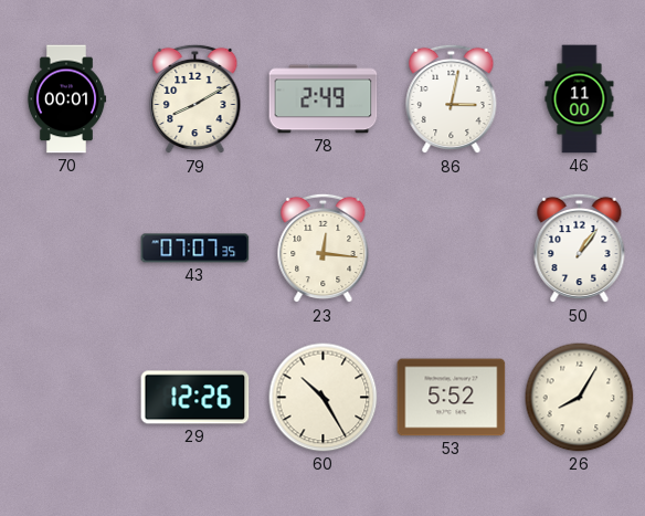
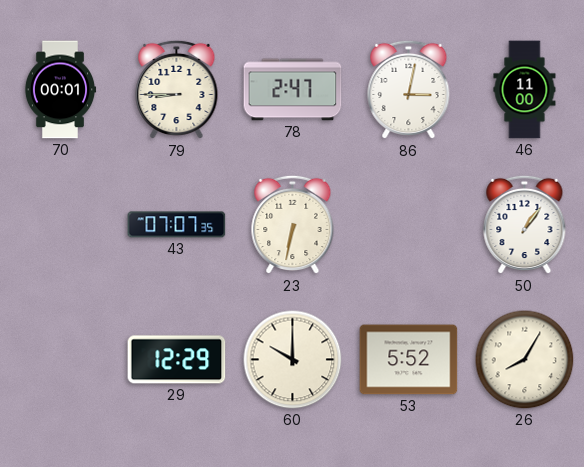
79: 8:10 -> 8:45 (177, 90)
78: 2:49 -> 2:47 (293, 90)
23: 12:16 -> 6:32 (293, 225)
29: 12:26 -> 12:29 (177, 360)
60: 10:25 -> 10:00 (293, 360)
